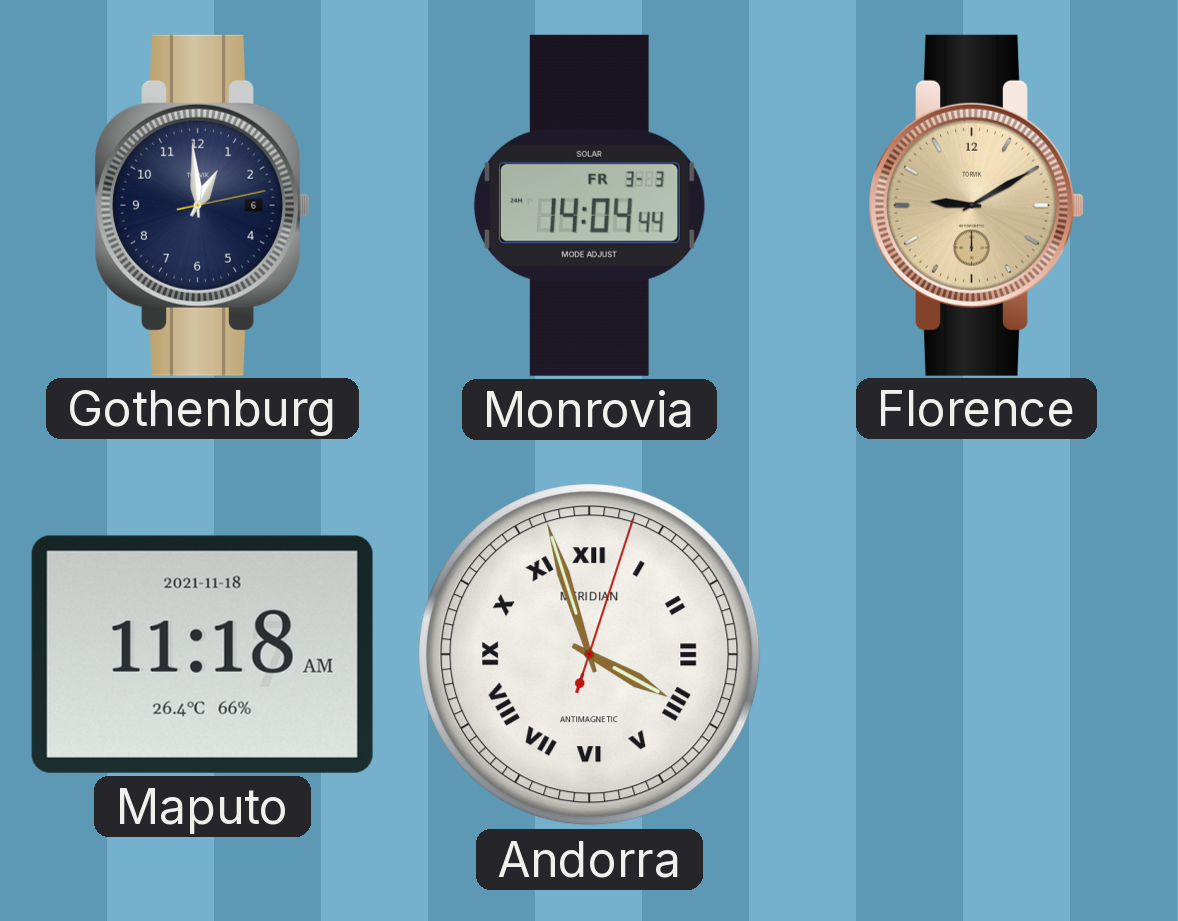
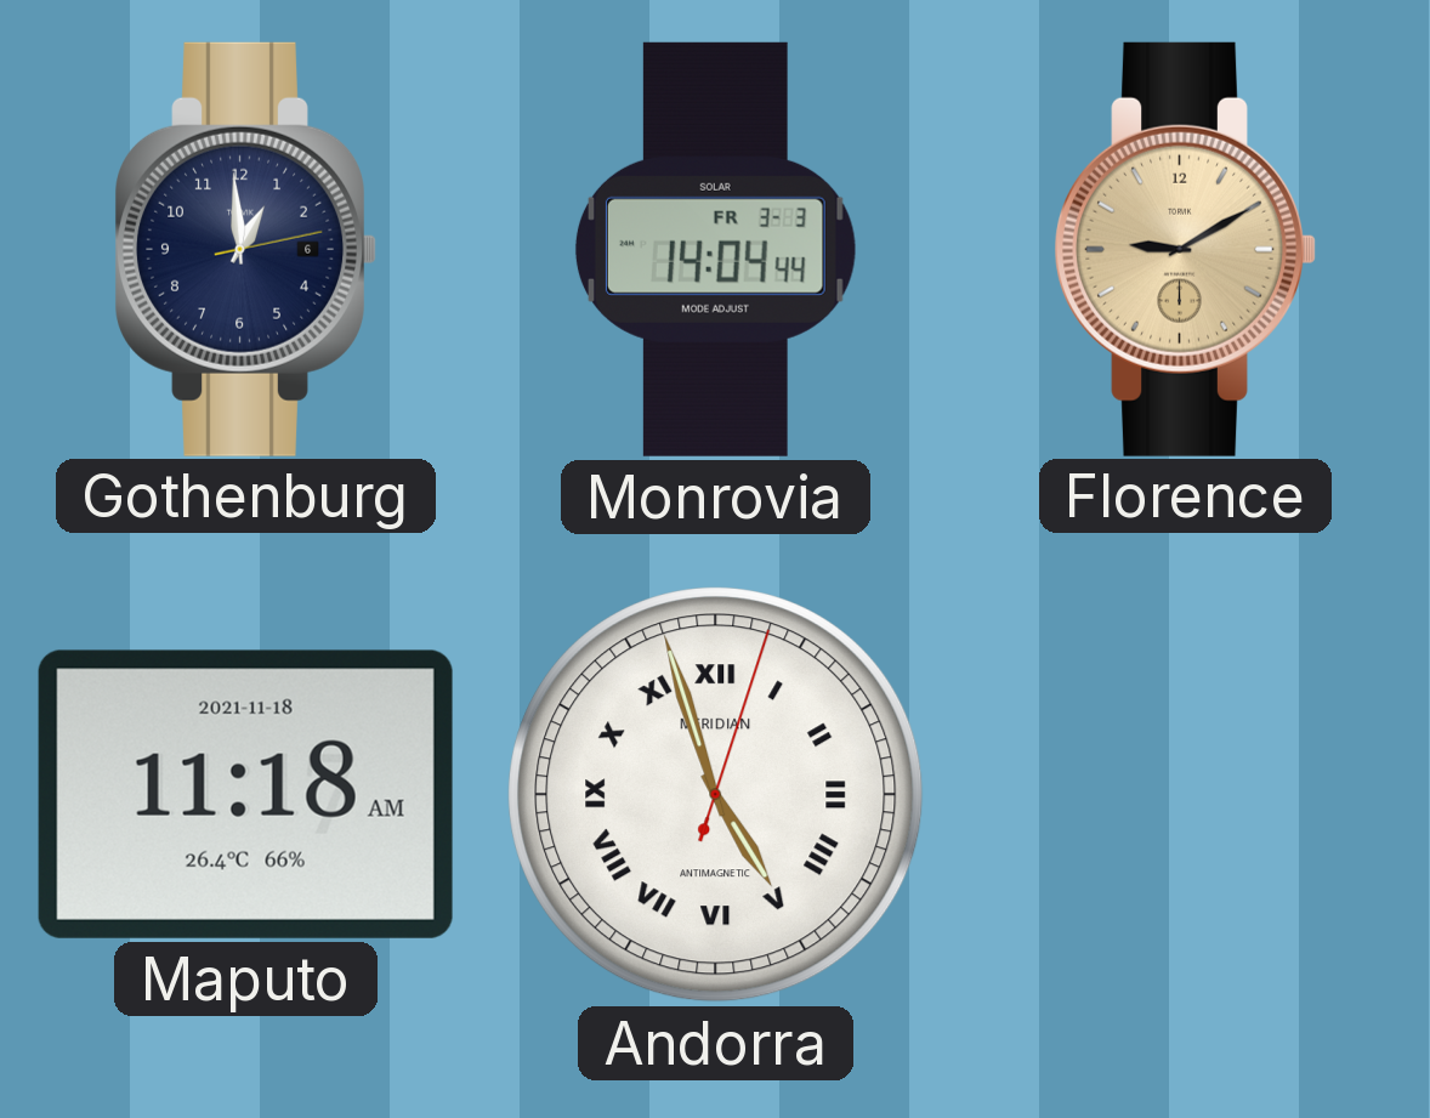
Andorra: 3:57 -> 4:57 (716, 795)
